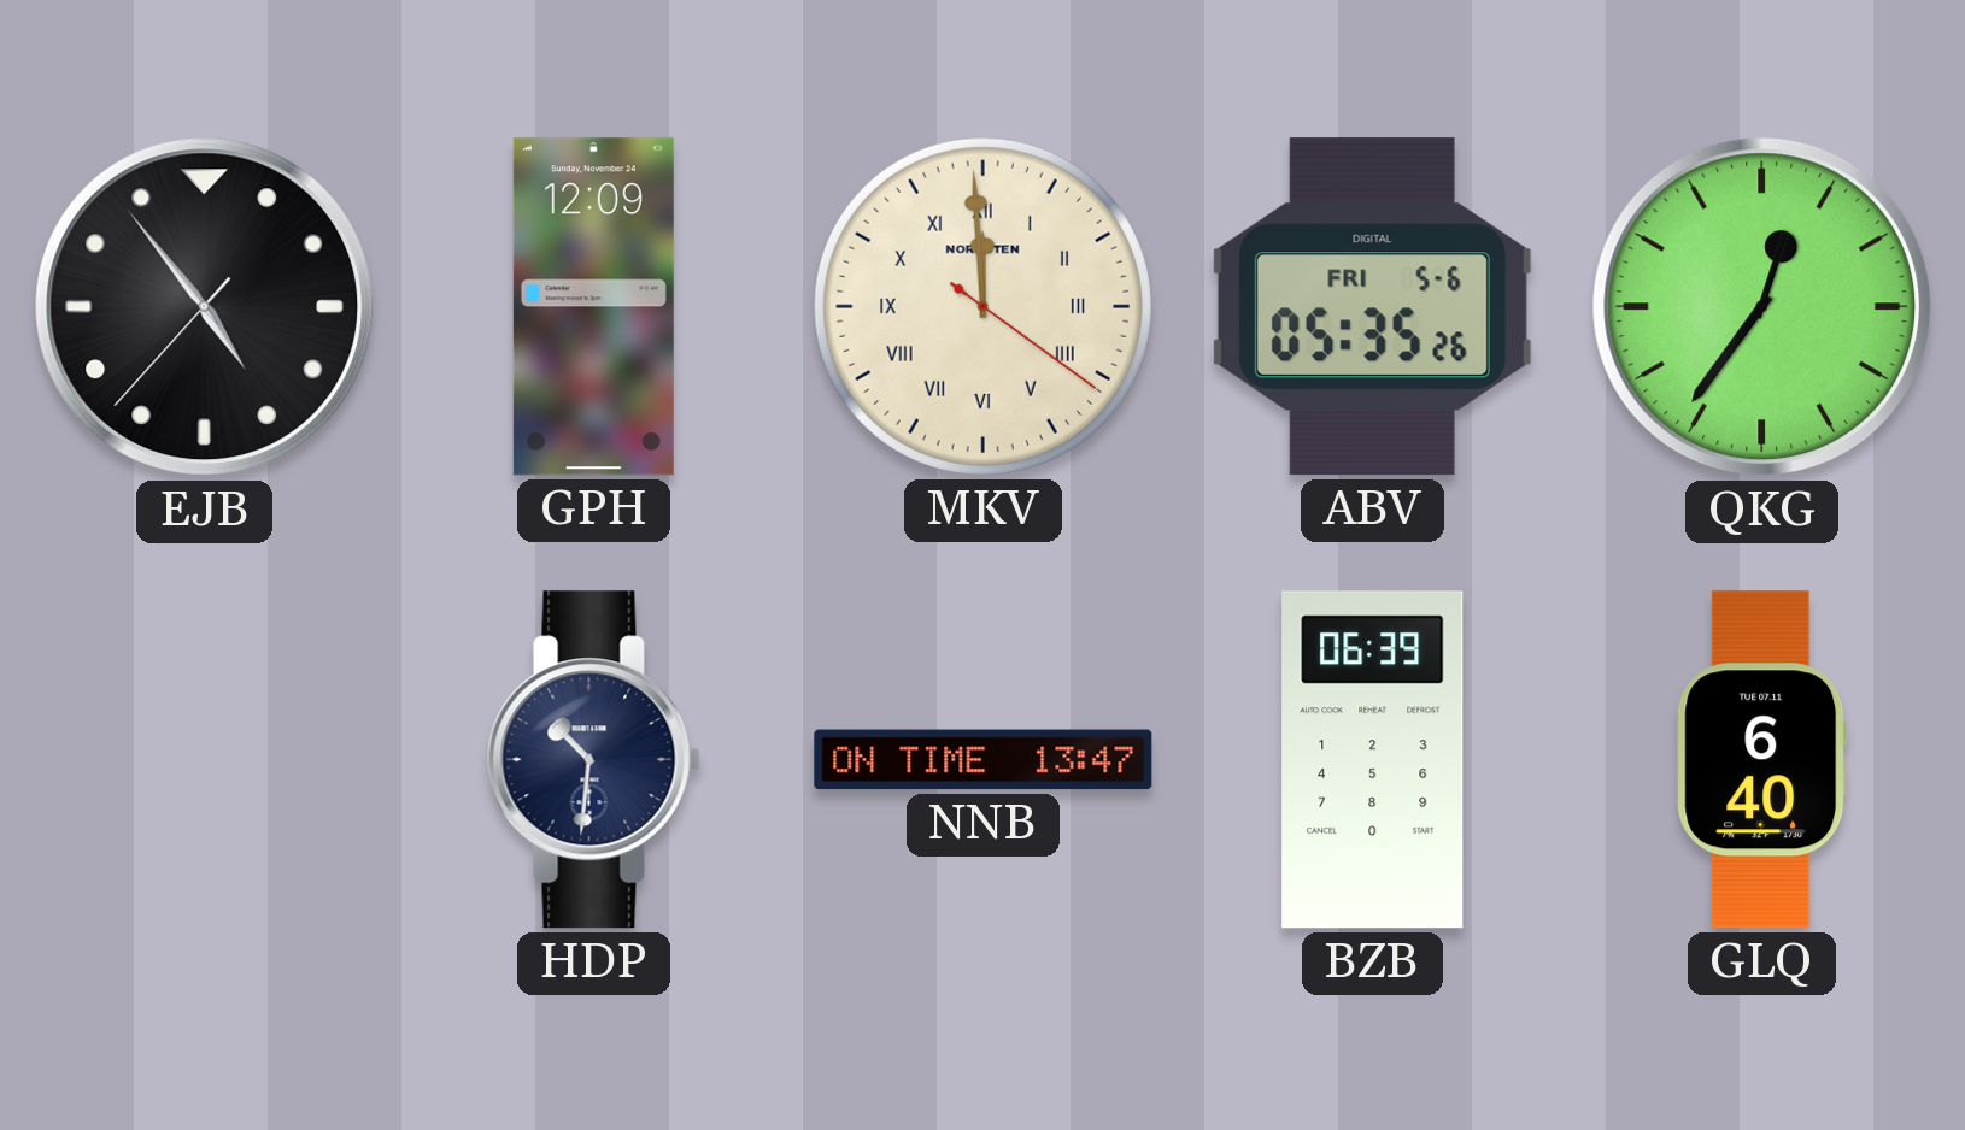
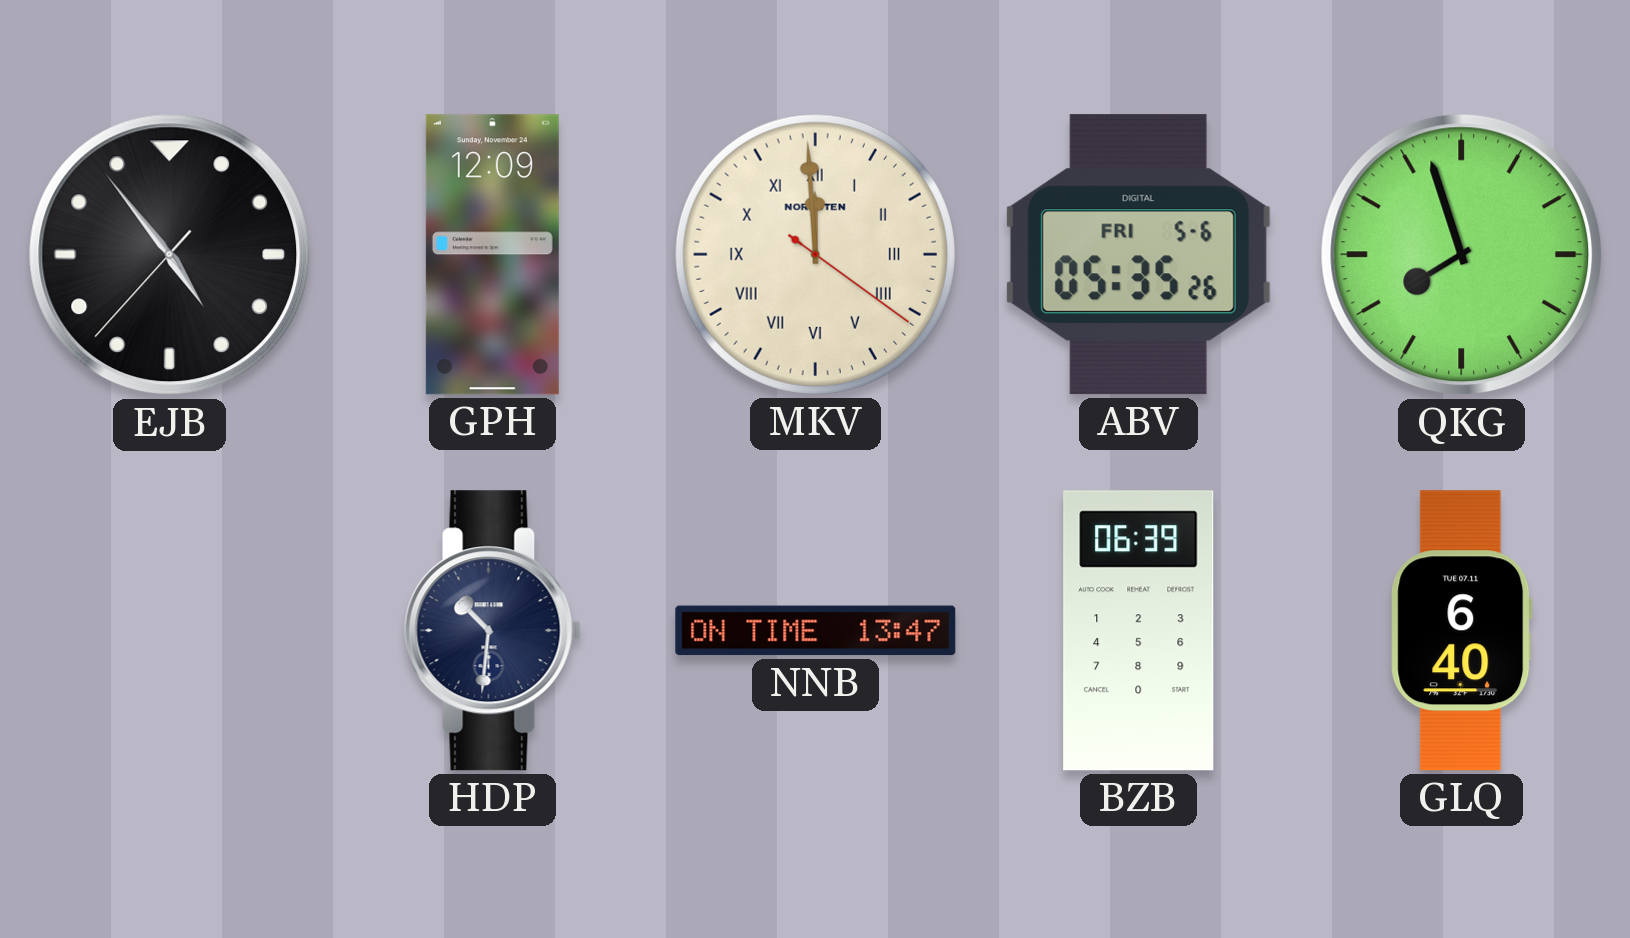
QKG: 12:36 -> 7:57 (1462, 255)
